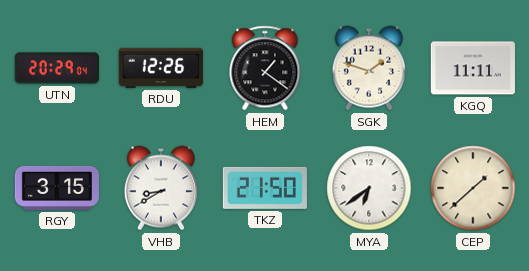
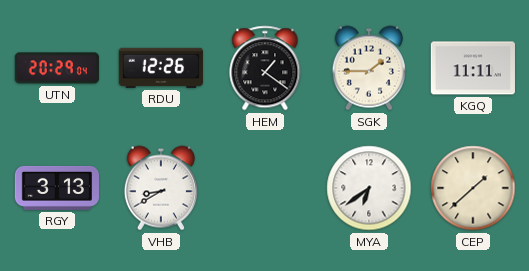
SGK: 1:48 -> 1:45 (369, 68)
RGY: 3:15 -> 3:13 (56, 188)
TKZ: 21:50 -> none (265, 188)
